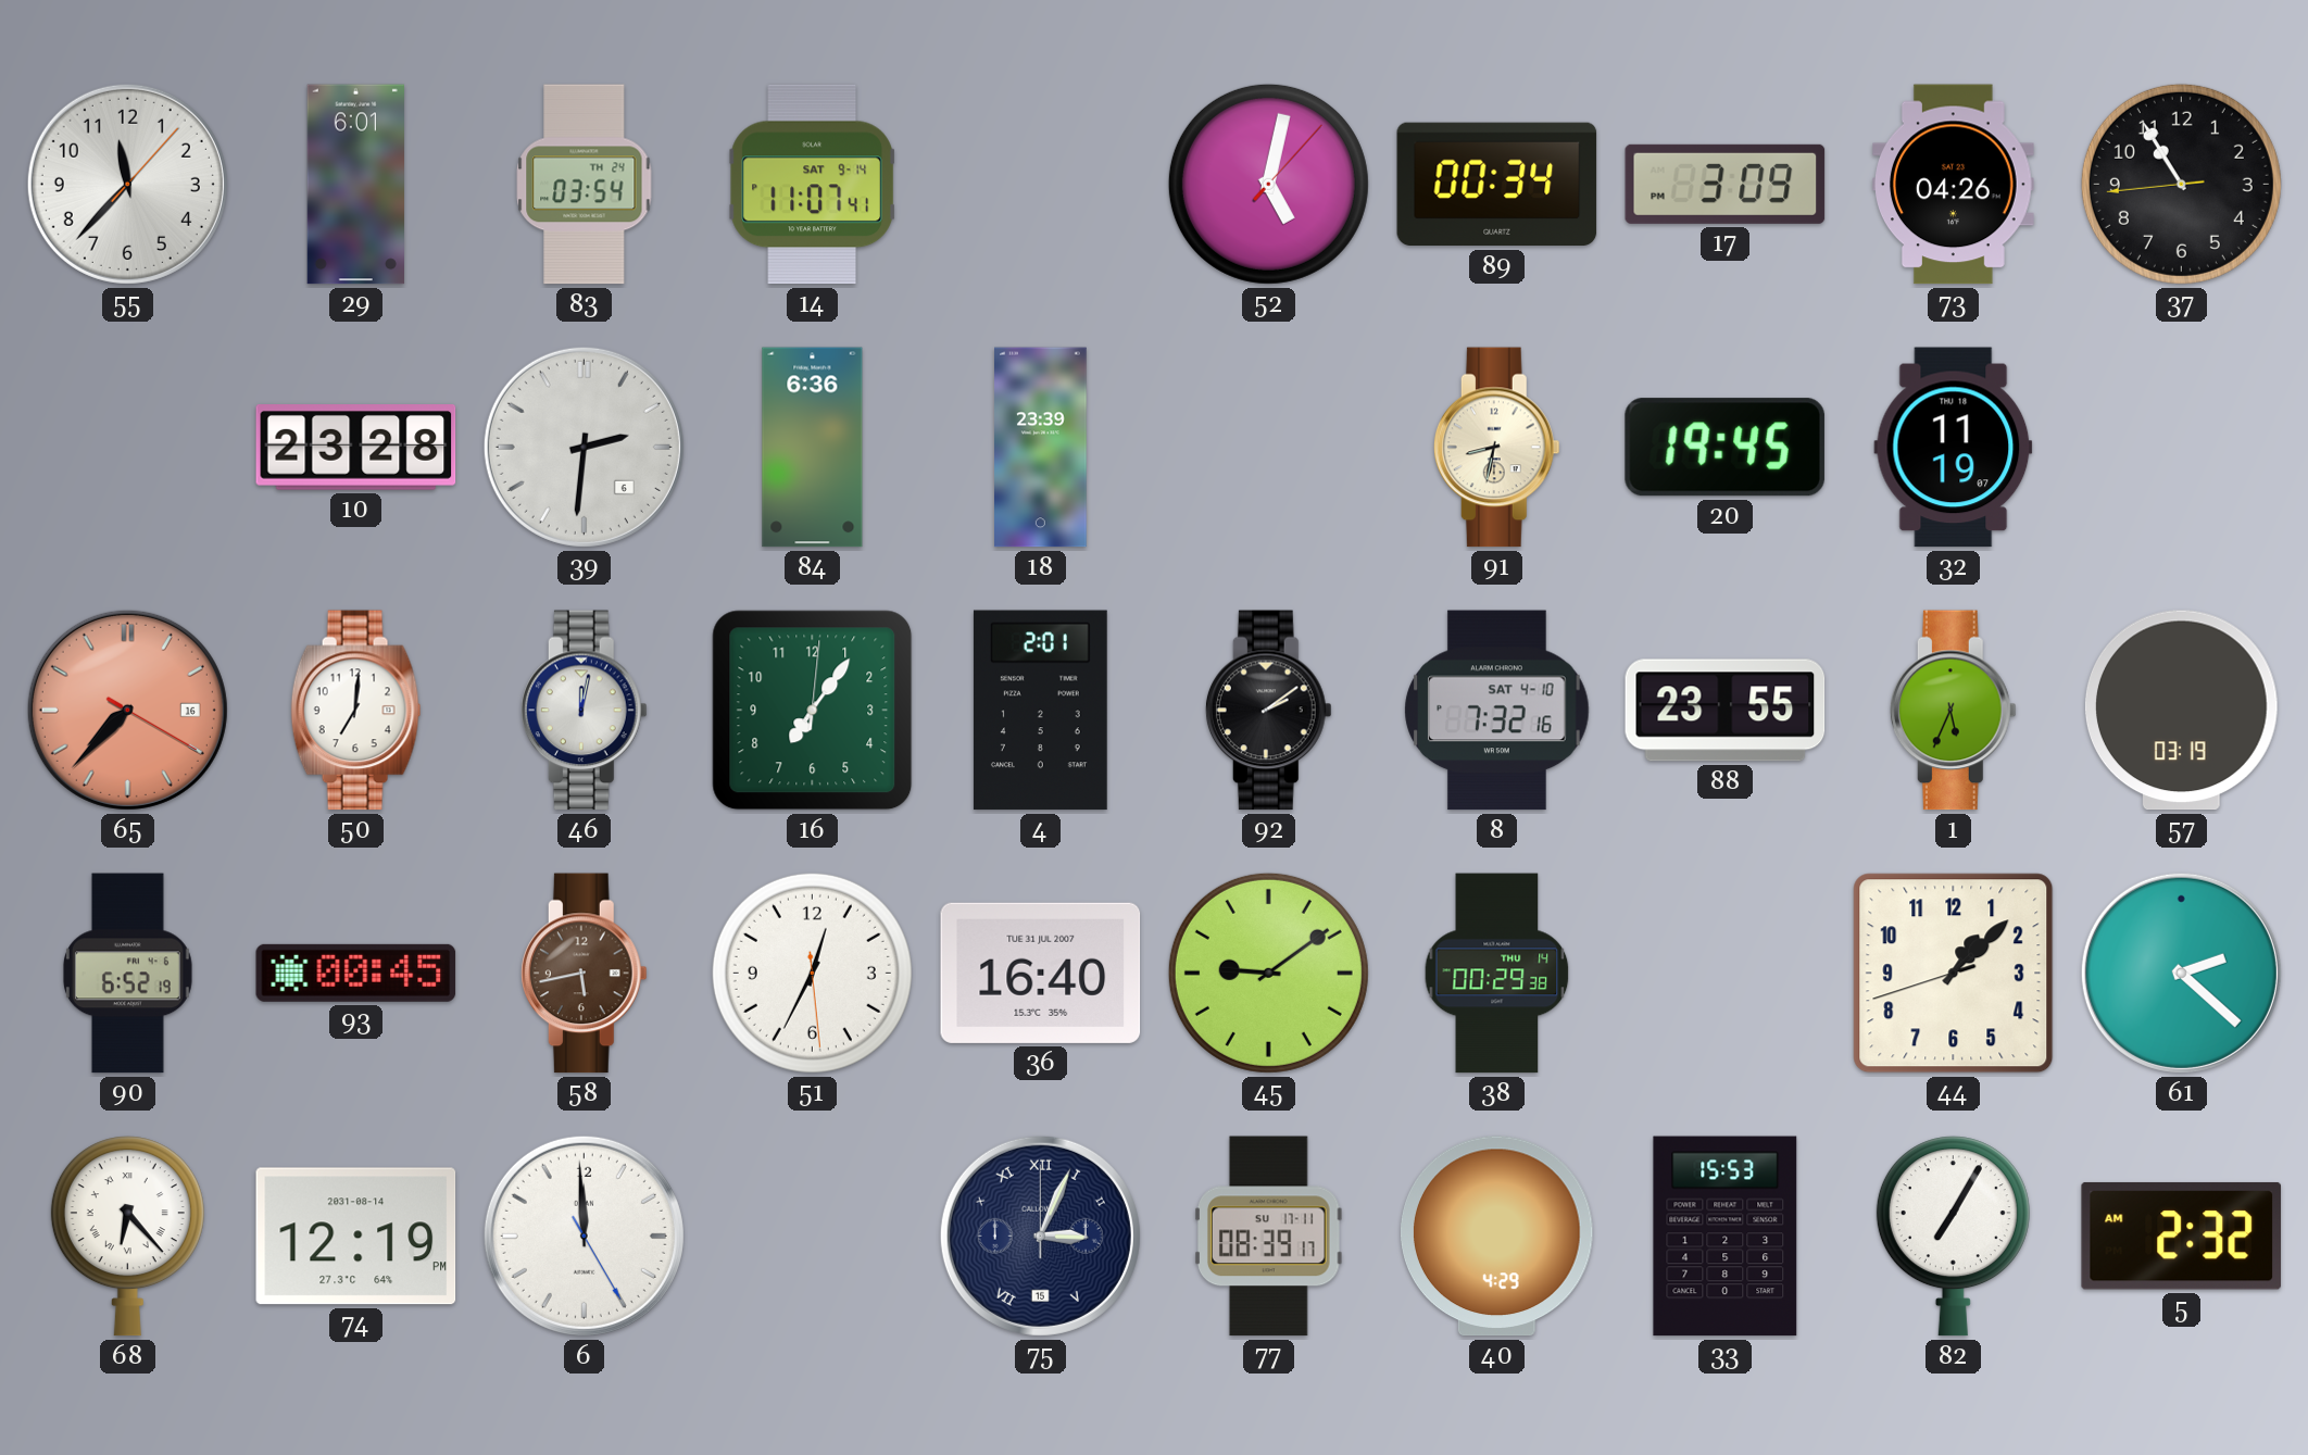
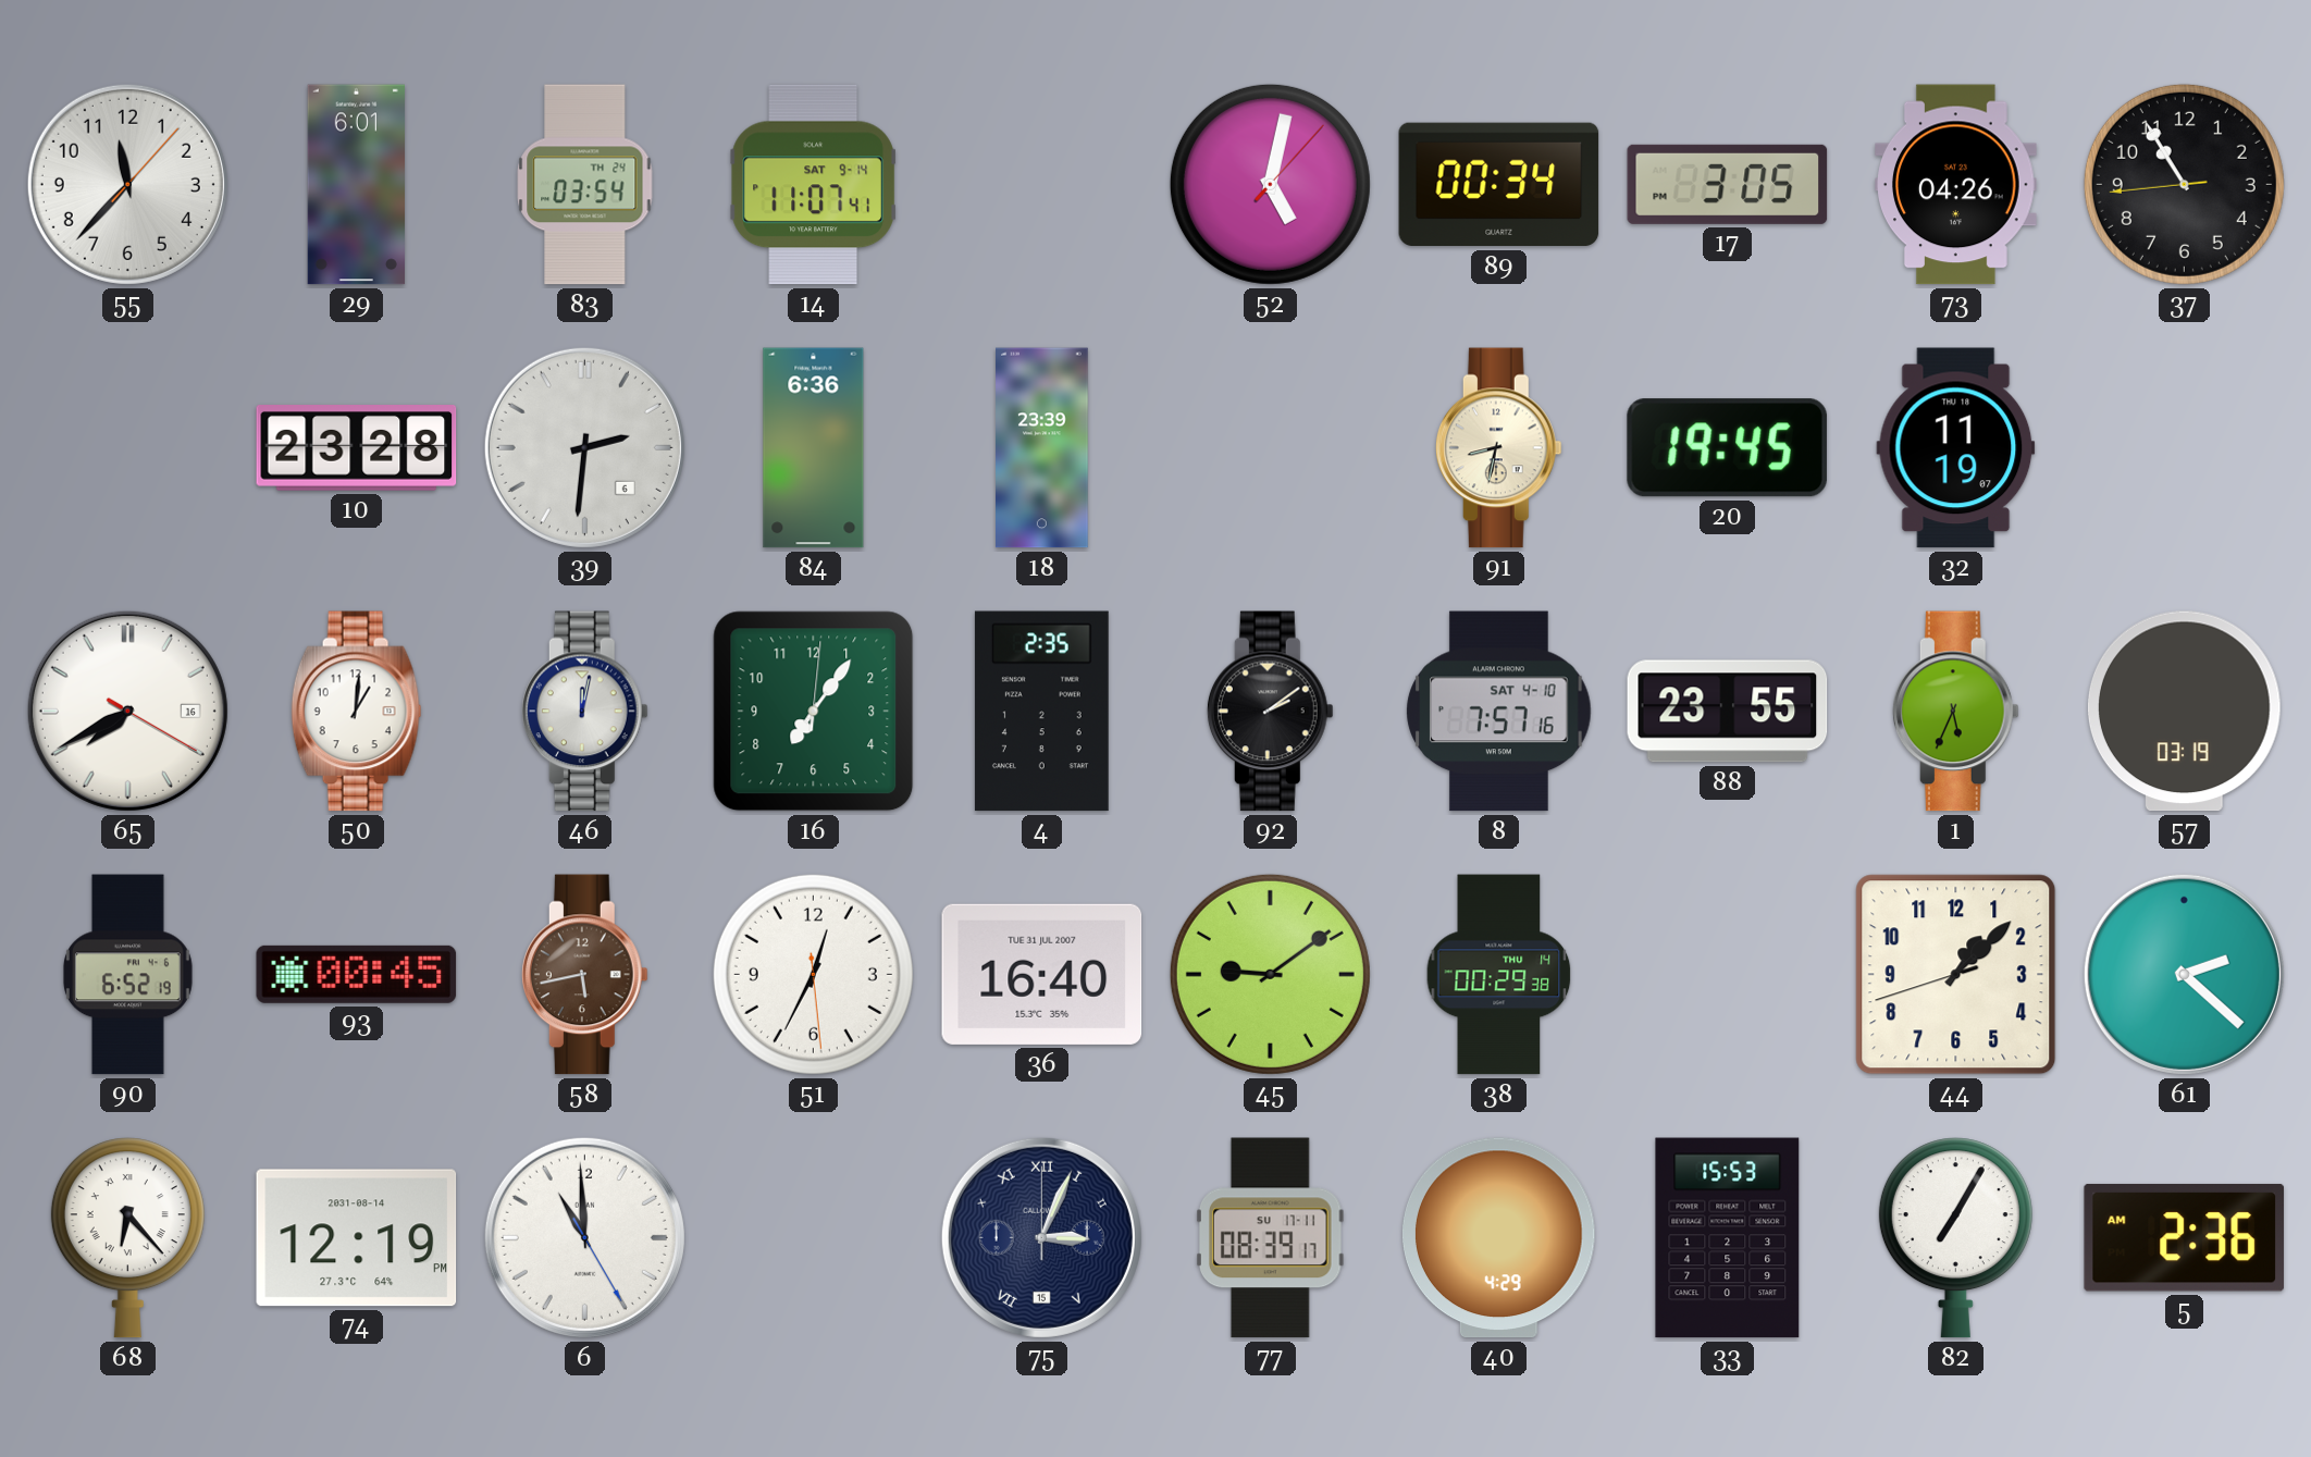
17: 3:09 -> 3:05 (1728, 184)
65: 7:37 -> 7:40 (127, 711)
65 dial: salmon -> white (127, 711)
50: 7:01 -> 1:01 (357, 712)
4: 2:01 -> 2:35 (1041, 712)
8: 7:32 -> 7:57 (1499, 712)
6: 11:59 -> 10:59 (584, 1237)
5: 2:32 -> 2:36 (2184, 1237)
